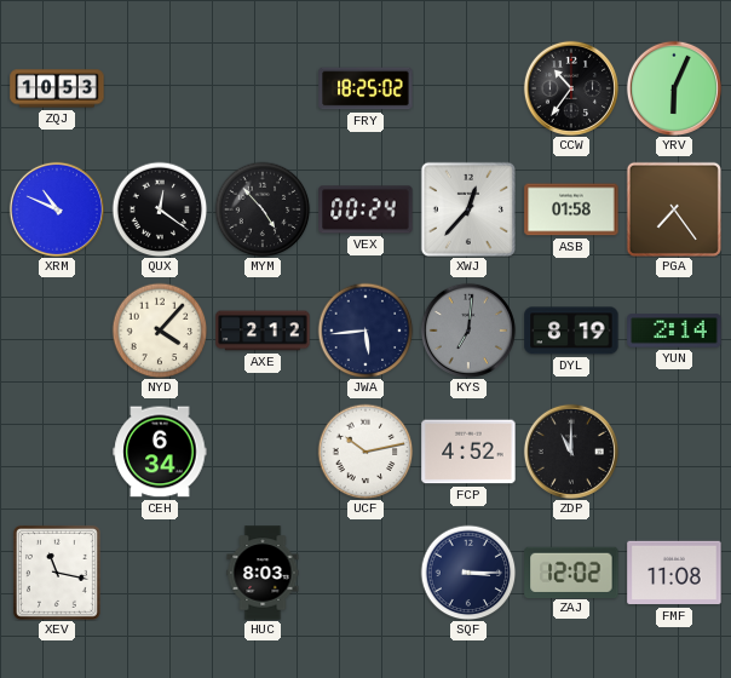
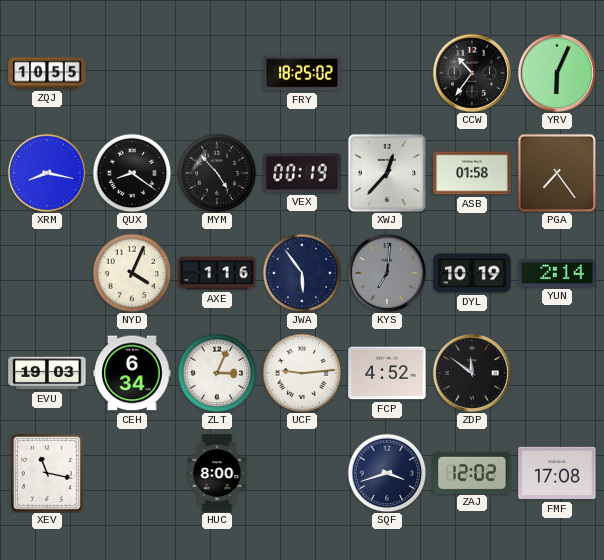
ZQJ: 10:53 -> 10:55 (47, 73)
XRM: 10:49 -> 8:17 (47, 173)
QUX: 12:21 -> 8:21 (132, 173)
VEX: 00:24 -> 00:19 (302, 173)
NYD: 4:07 -> 4:04 (132, 273)
AXE: 2:12 -> 1:16 (217, 273)
JWA: 5:44 -> 5:54 (302, 273)
DYL: 8:19 -> 10:19 (472, 273)
EVU: none -> 19:03 (47, 373)
ZLT: none -> 3:04 (217, 373)
UCF: 10:13 -> 9:14 (302, 373)
ZDP: 11:00 -> 11:51 (472, 373)
HUC: 8:03 -> 8:00 (217, 473)
SQF: 3:15 -> 3:42 (387, 473)
FMF: 11:08 -> 17:08 (557, 473)
